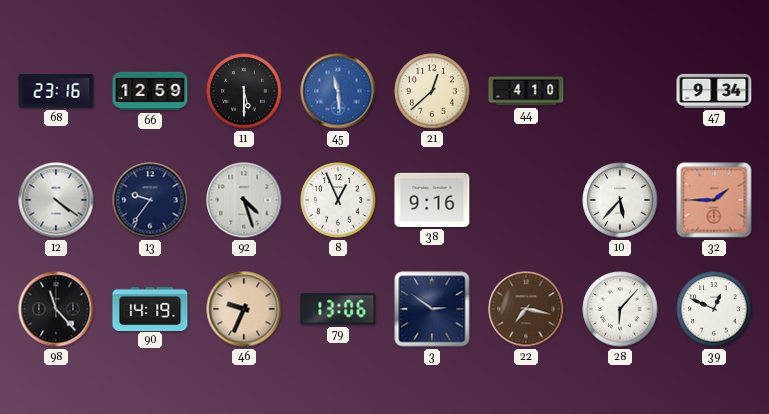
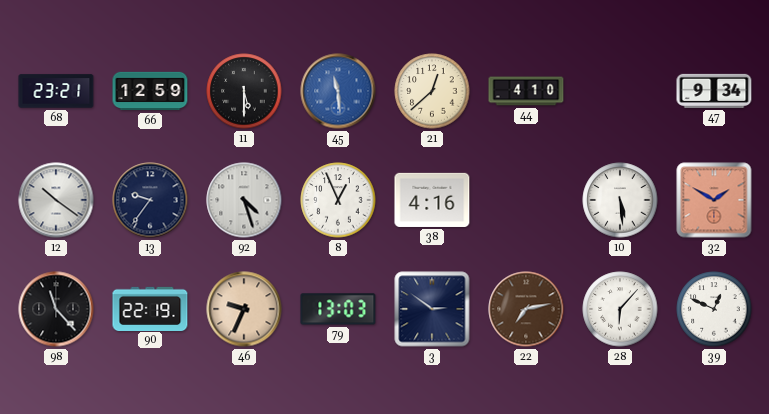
68: 23:16 -> 23:21 (56, 91)
12: 4:21 -> 10:21 (56, 200)
38: 9:16 -> 4:16 (432, 200)
10: 5:37 -> 5:29 (620, 200)
32: 1:45 -> 1:50 (714, 200)
90: 14:19 -> 22:19 (150, 308)
79: 13:06 -> 13:03 (338, 309)
22: 7:17 -> 7:13 (526, 309)
